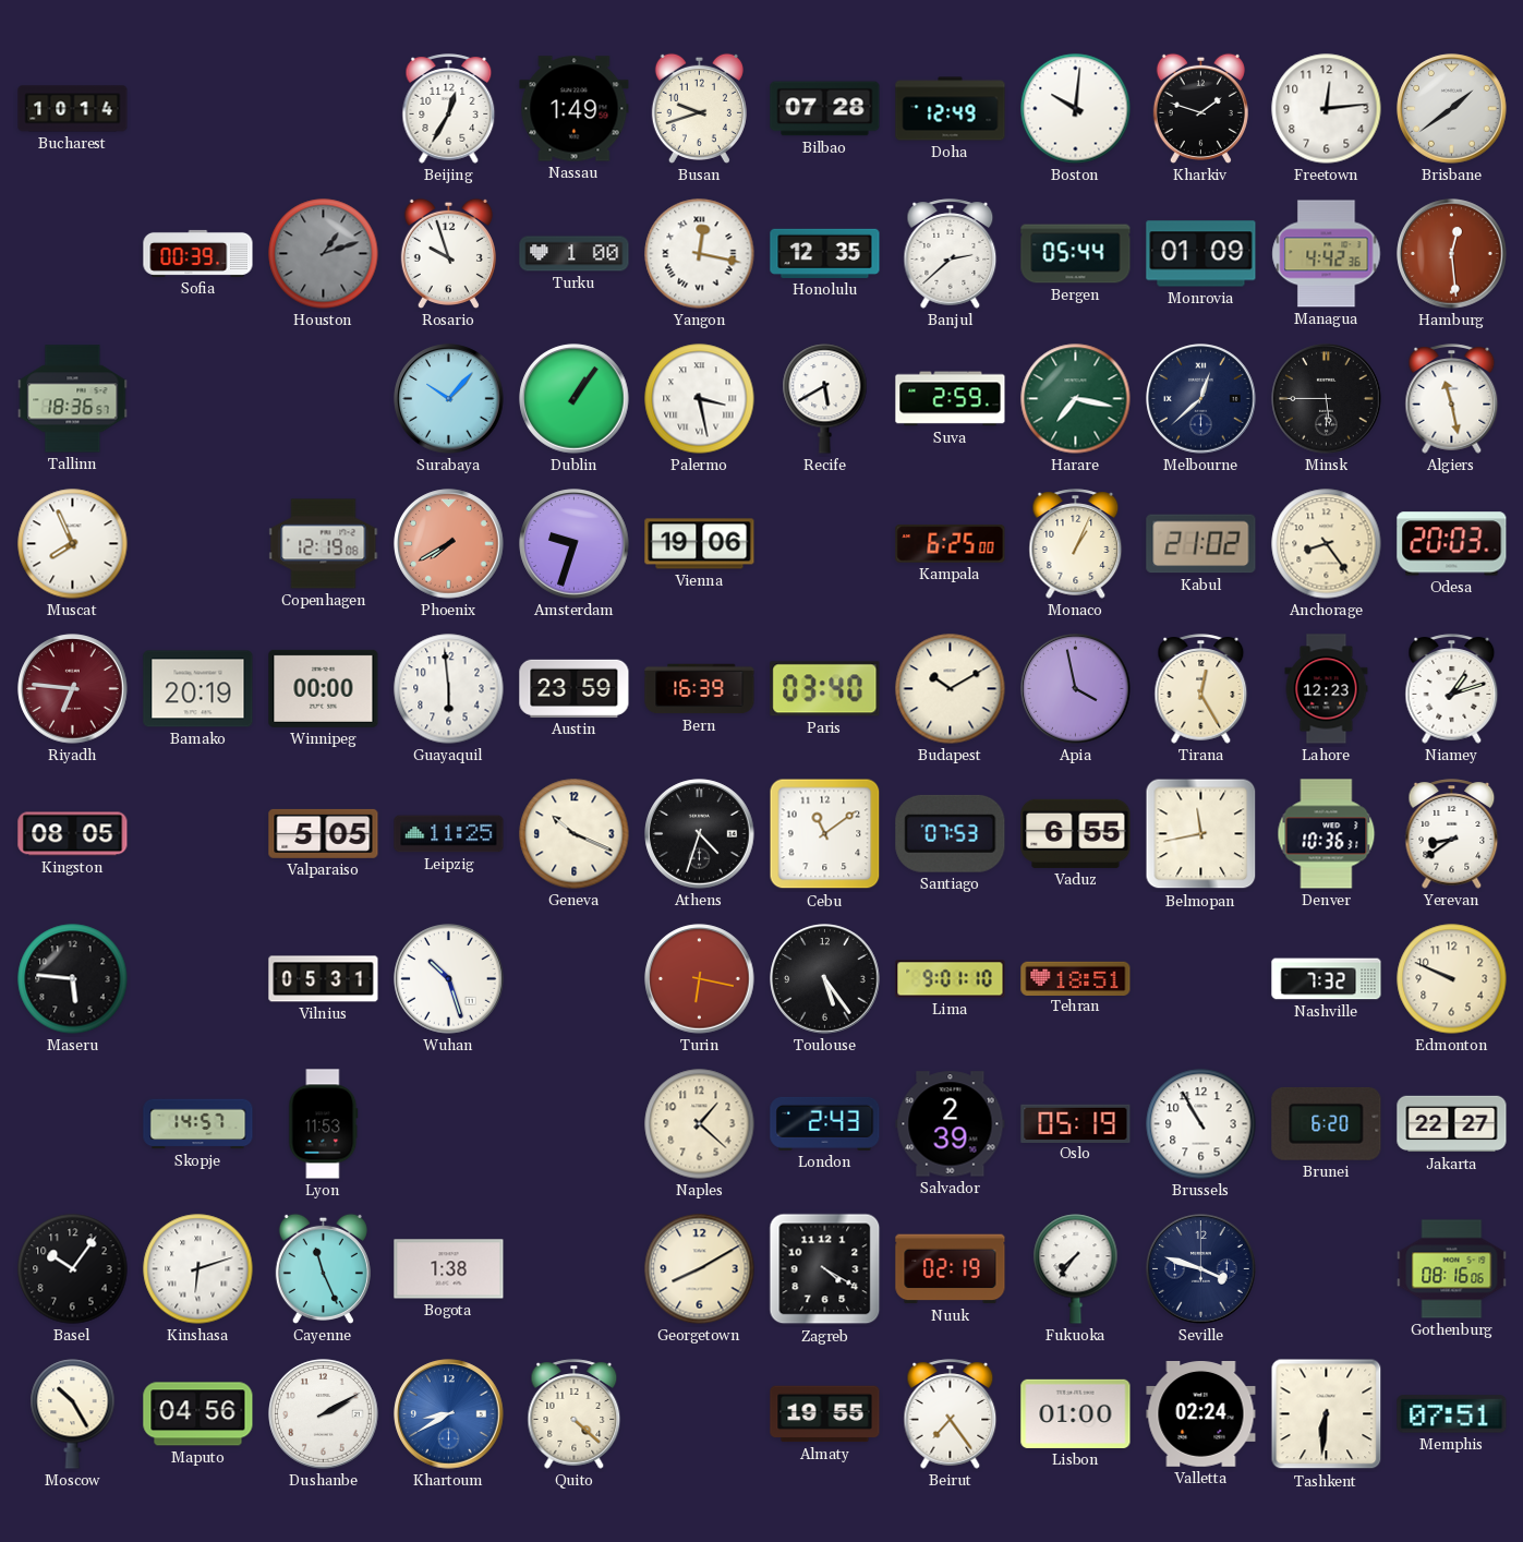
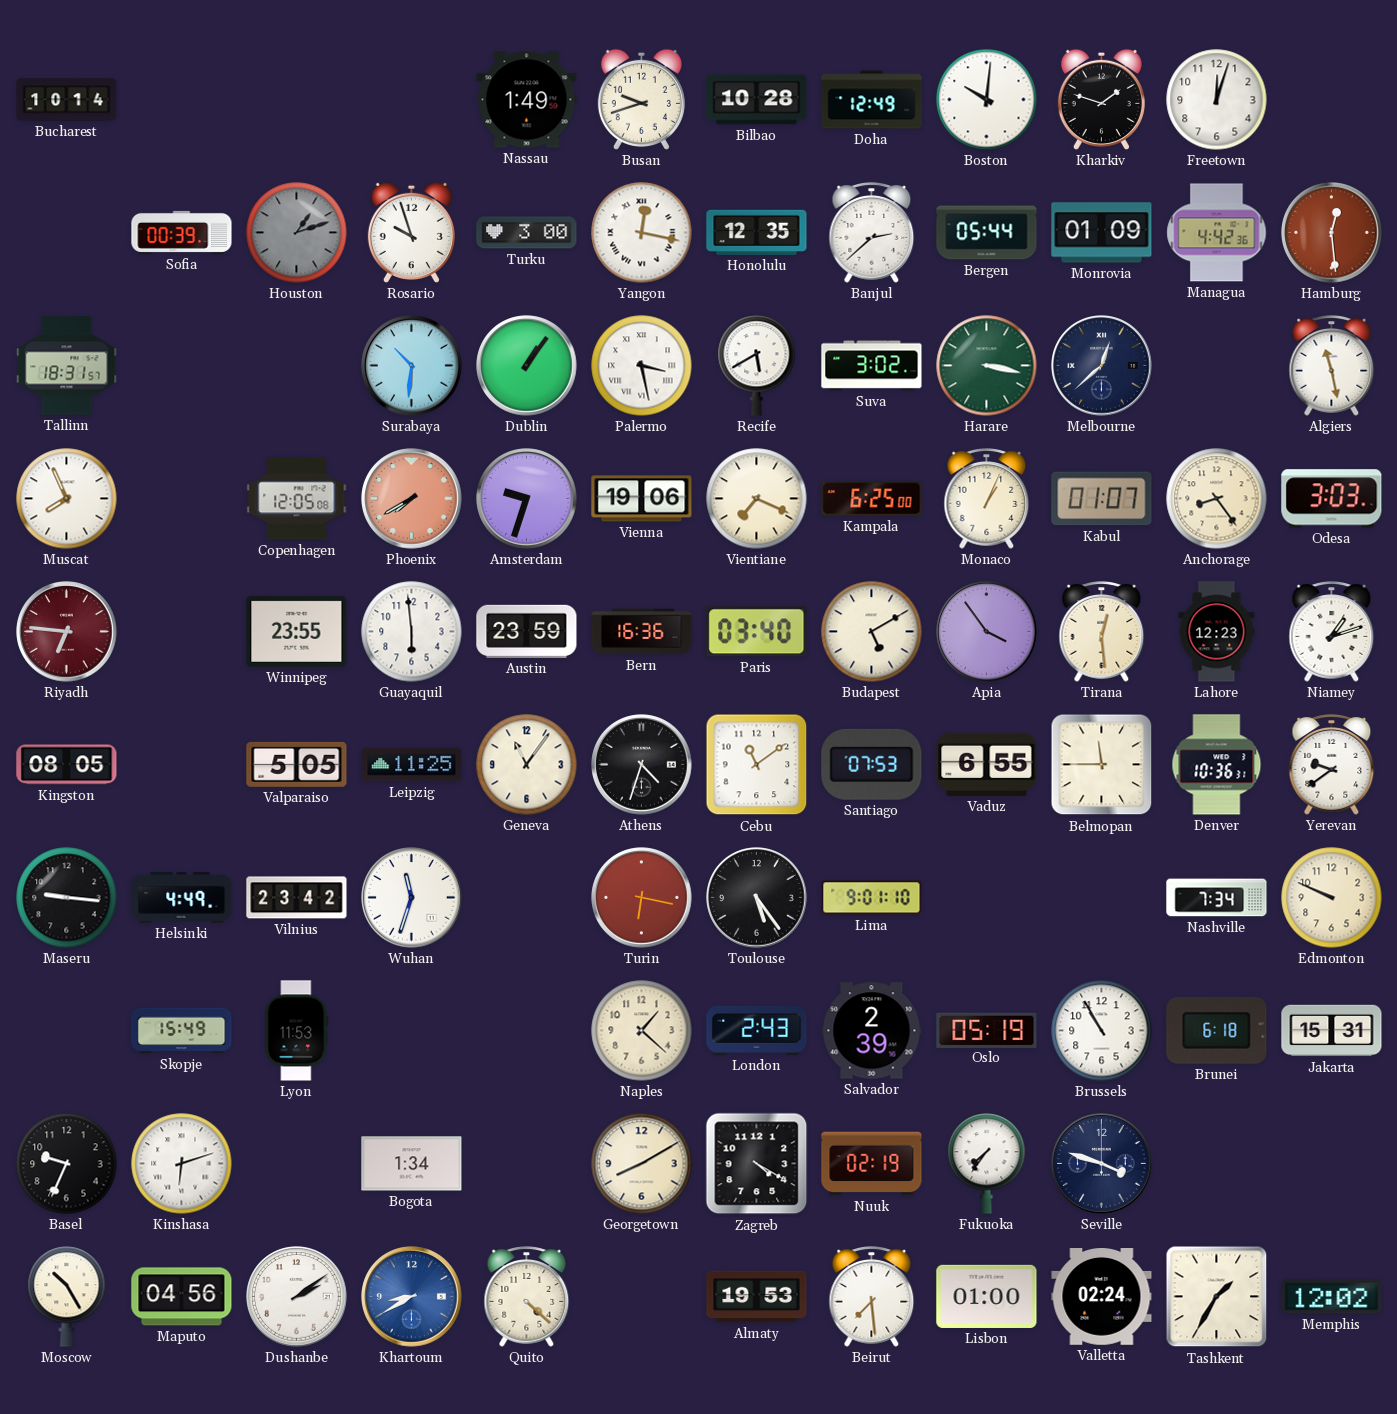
Beijing: 12:35 -> none (449, 109)
Bilbao: 07:28 -> 10:28 (757, 100)
Freetown: 12:14 -> 12:03 (1217, 100)
Brisbane: 1:39 -> none (1452, 109)
Turku: 1:00 -> 3:00 (527, 233)
Tallinn: 18:36 -> 18:31 (67, 366)
Surabaya: 10:07 -> 10:31 (412, 366)
Suva: 2:59 -> 3:02 (872, 366)
Harare: 7:17 -> 3:17 (987, 366)
Minsk: 5:45 -> none (1327, 399)
Copenhagen: 12:19 -> 12:05 (297, 499)
Vientiane: none -> 7:19 (757, 499)
Kabul: 21:02 -> 01:07 (1102, 499)
Odesa: 20:03 -> 3:03 (1332, 499)
Bamako: 20:19 -> none (198, 689)
Winnipeg: 00:00 -> 23:55 (297, 631)
Bern: 16:39 -> 16:36 (642, 632)
Budapest: 10:10 -> 5:10 (872, 632)
Apia: 3:58 -> 3:54 (987, 632)
Tirana: 12:25 -> 12:29 (1102, 632)
Geneva: 10:19 -> 11:06 (527, 765)
Belmopan: 11:43 -> 11:45 (1102, 765)
Yerevan: 8:39 -> 9:39 (1332, 765)
Maseru: 5:46 -> 9:16 (67, 898)
Helsinki: none -> 4:49 (182, 897)
Vilnius: 05:31 -> 23:42 (297, 898)
Wuhan: 10:27 -> 11:33 (412, 898)
Tehran: 18:51 -> none (1076, 978)
Nashville: 7:32 -> 7:34 (1217, 898)
Skopje: 14:57 -> 15:49 (182, 1031)
Brunei: 6:20 -> 6:18 (1217, 1030)
Jakarta: 22:27 -> 15:31 (1332, 1031)
Basel: 10:06 -> 9:34 (67, 1164)
Cayenne: 11:26 -> none (323, 1268)
Bogota: 1:38 -> 1:34 (412, 1164)
Gothenburg: 08:16 -> none (1452, 1269)
Dushanbe: 2:10 -> 2:09 (297, 1297)
Almaty: 19:55 -> 19:53 (757, 1297)
Beirut: 7:24 -> 7:29 (872, 1297)
Tashkent: 6:31 -> 1:35 (1217, 1297)
Memphis: 07:51 -> 12:02 (1332, 1297)
